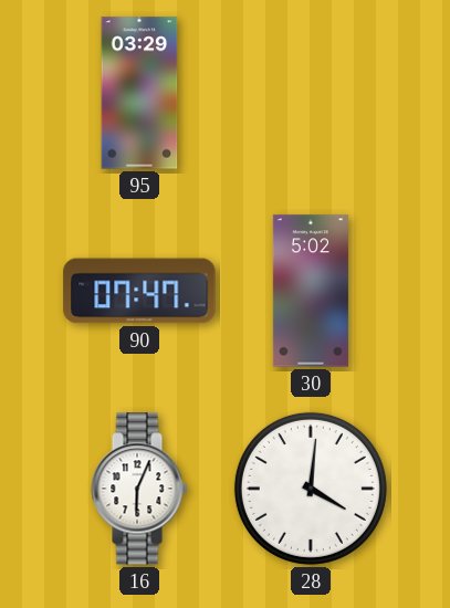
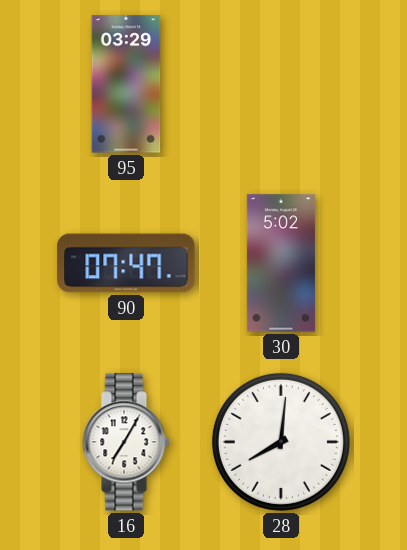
16: 6:04 -> 7:05 (126, 442)
28: 4:01 -> 8:01 (281, 442)
